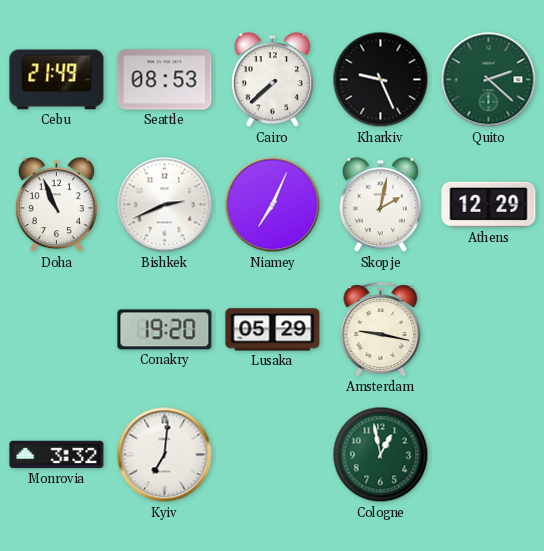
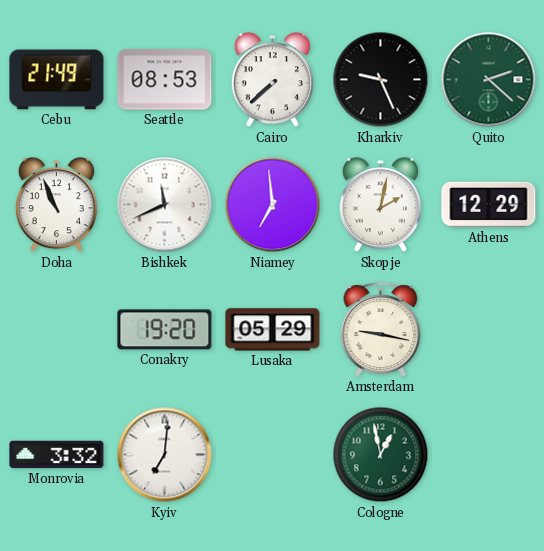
Bishkek: 2:41 -> 11:41 (165, 205)
Niamey: 7:04 -> 6:59 (273, 205)
